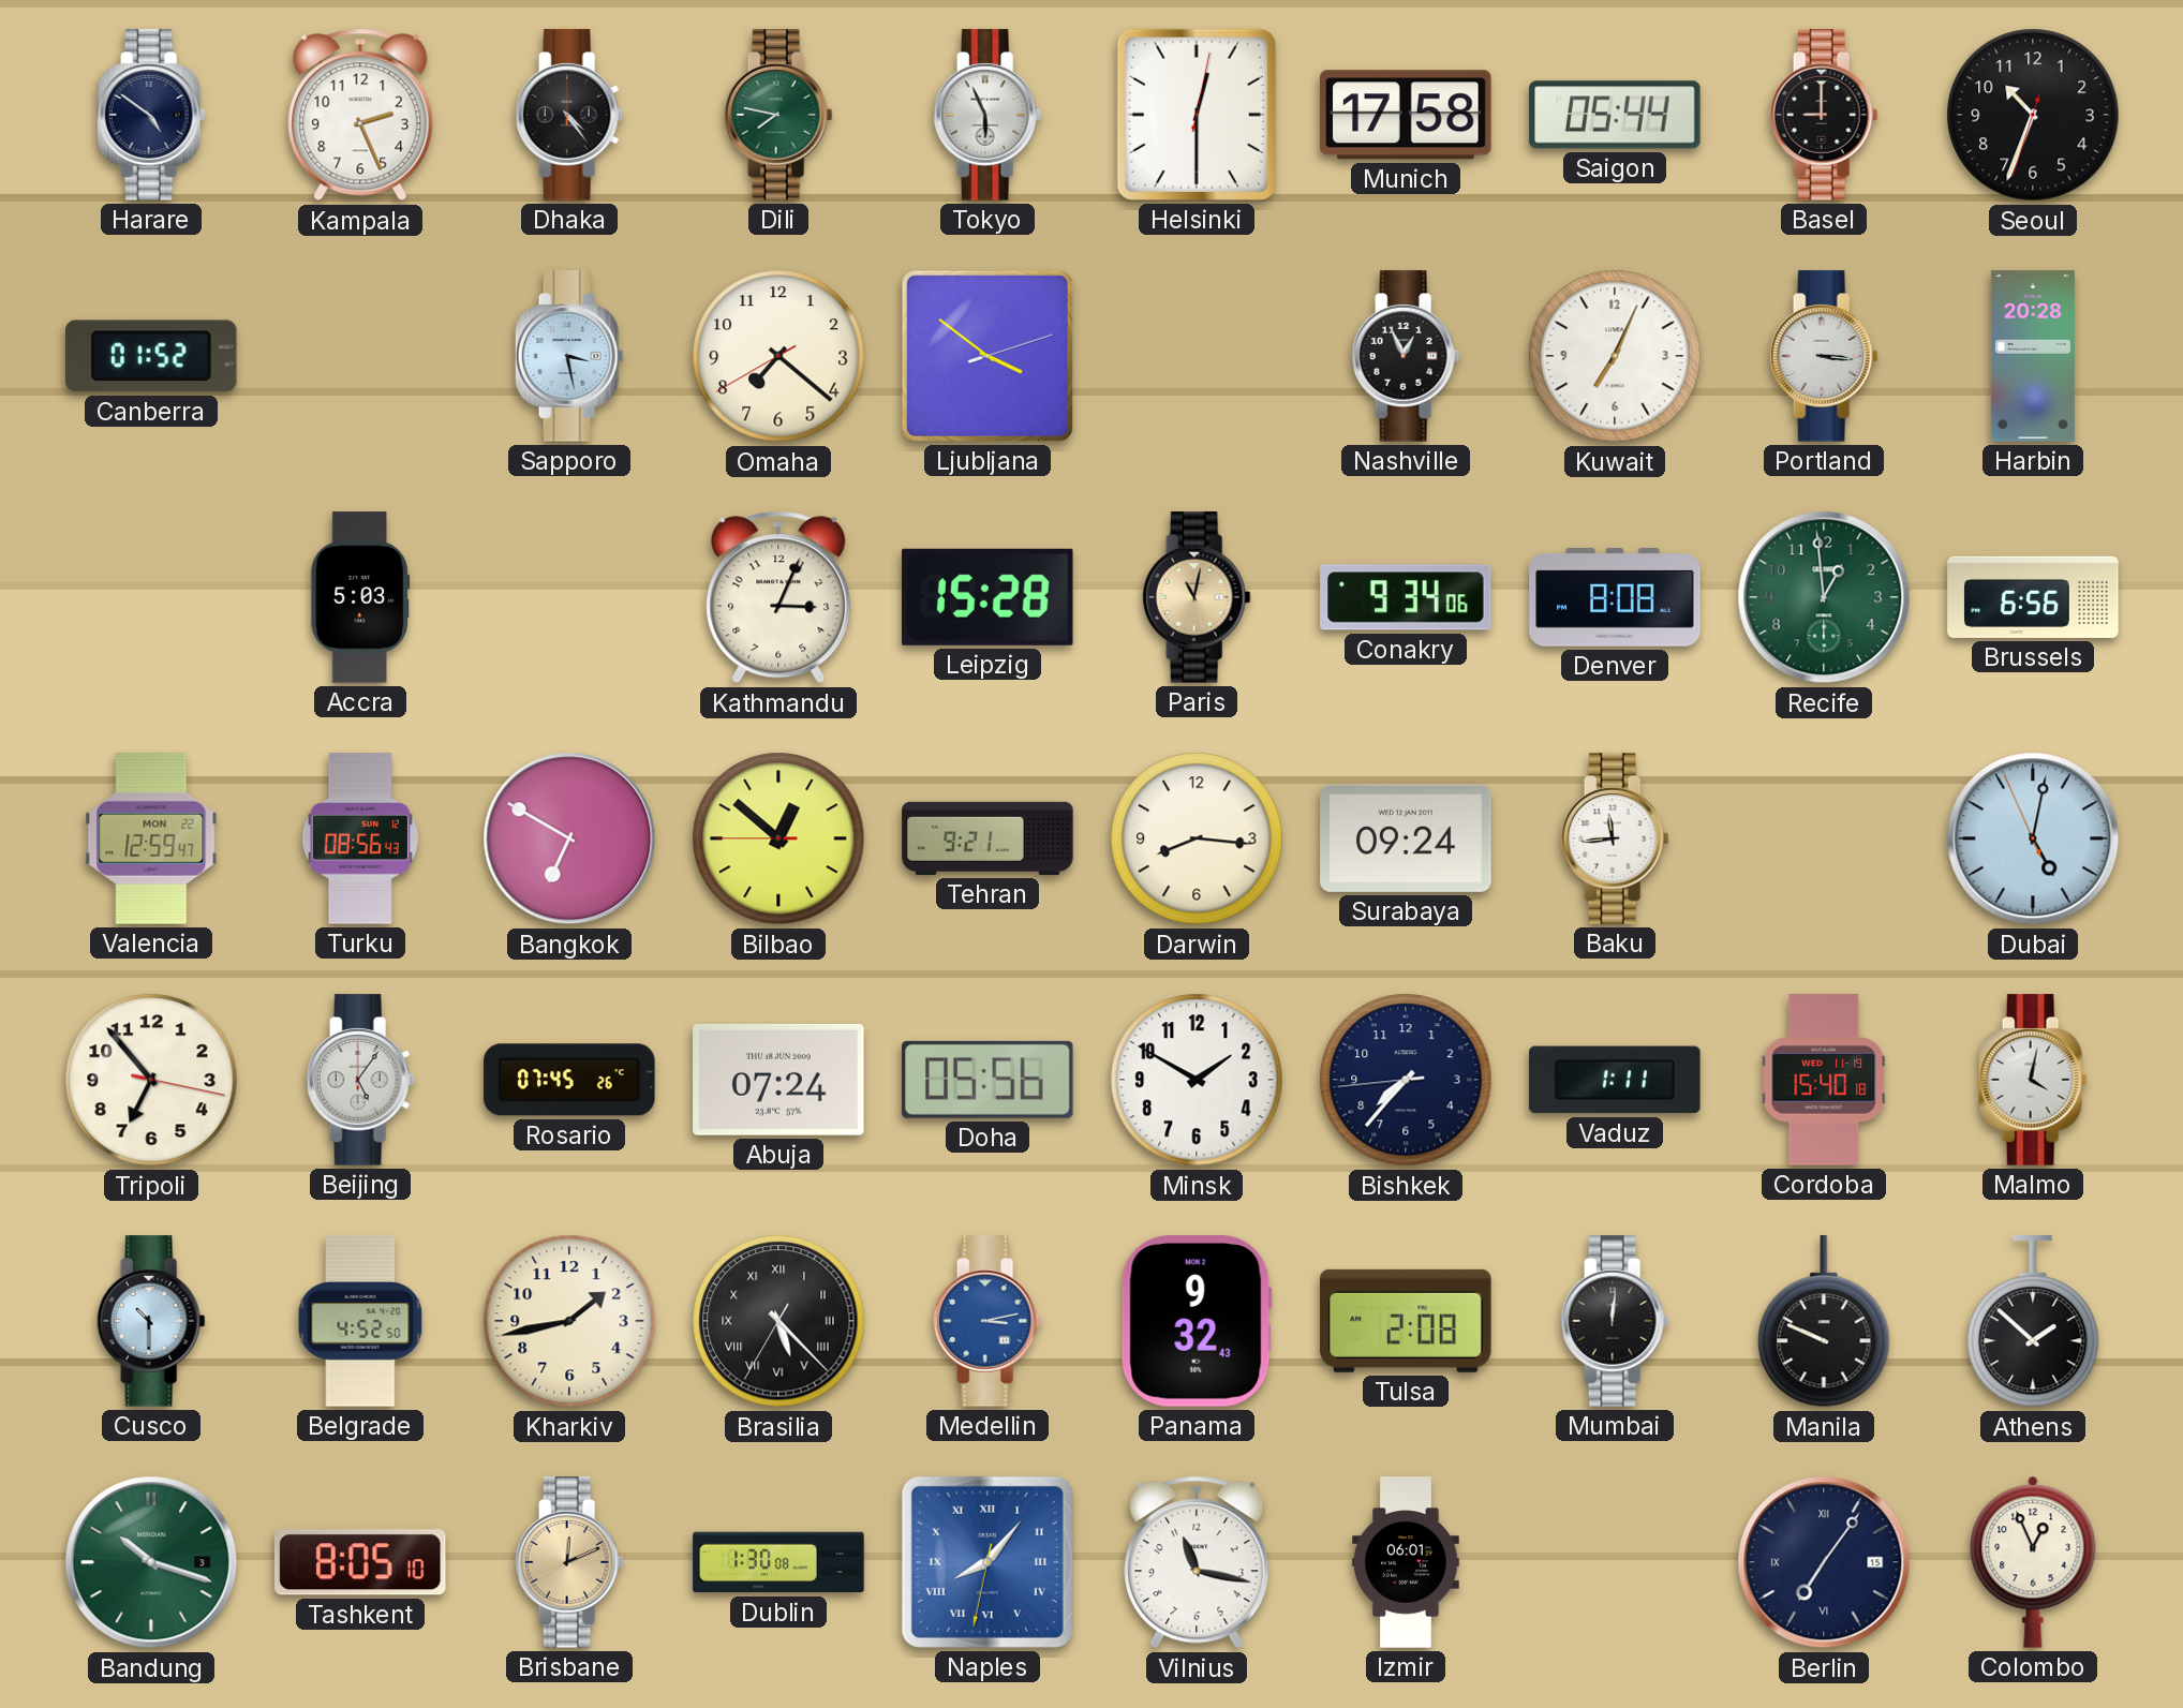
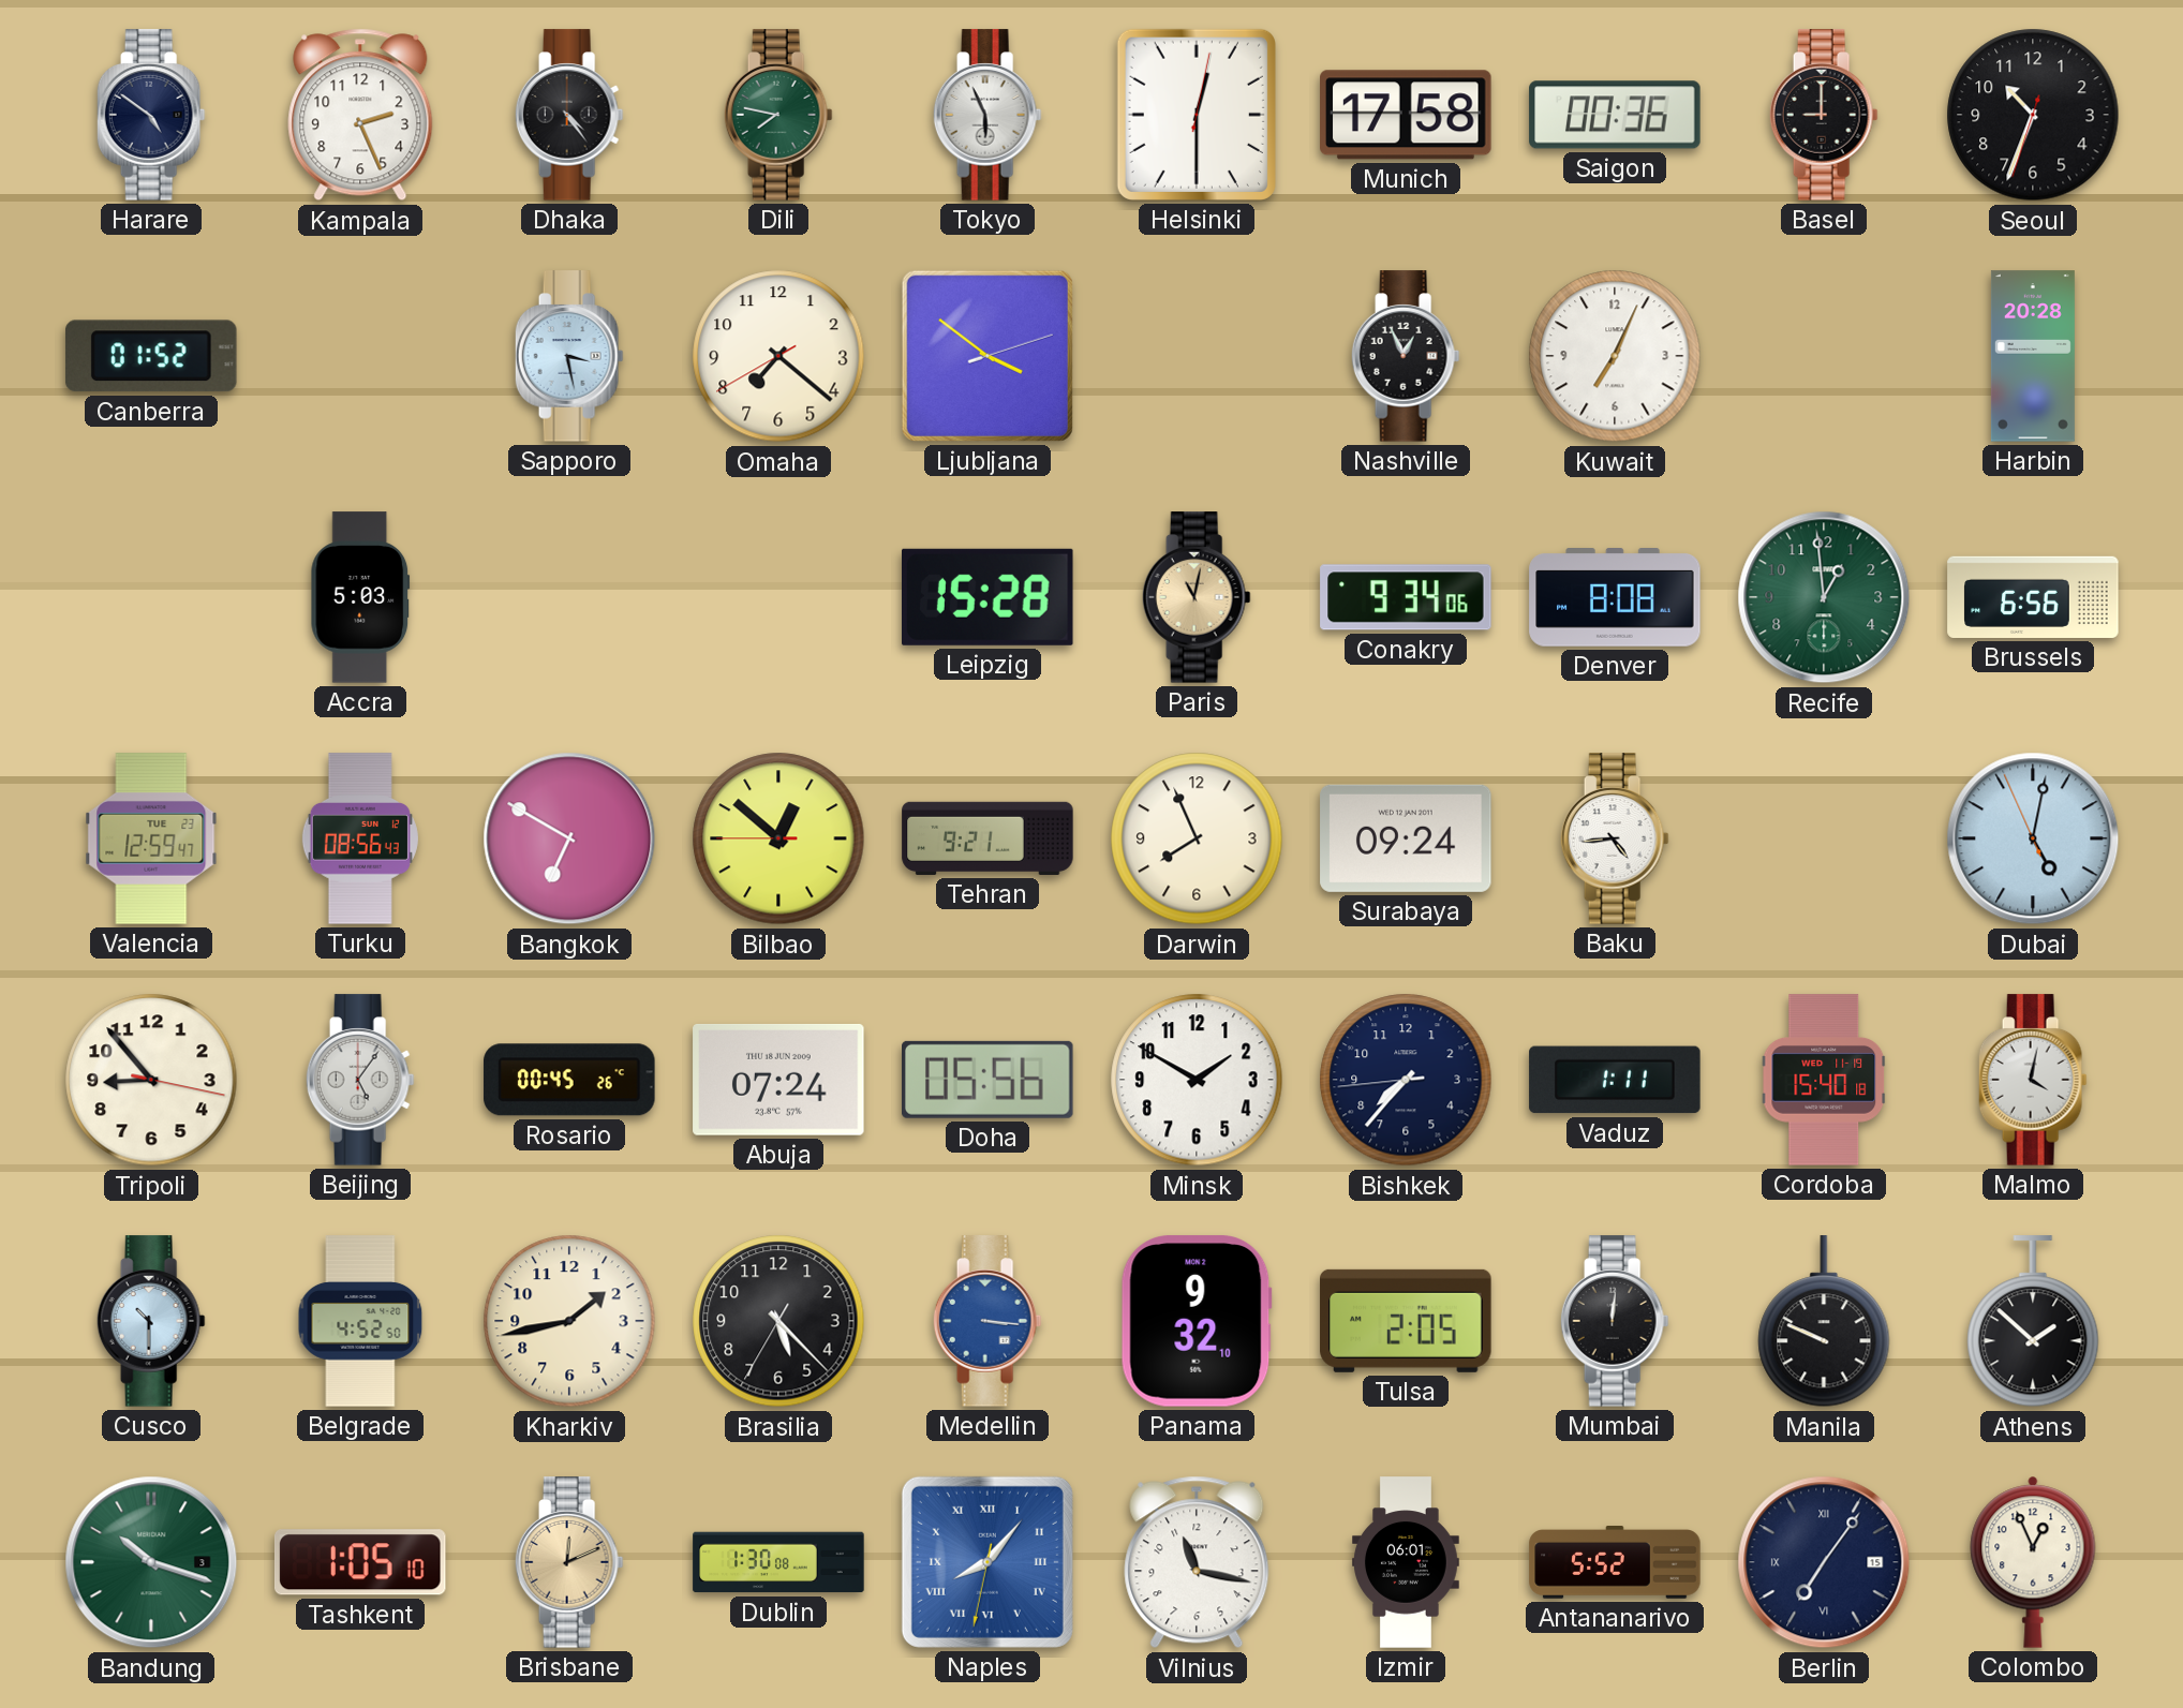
Saigon: 05:44 -> 00:36 (1615, 115)
Portland: 3:16 -> none (1824, 356)
Kathmandu: 3:04 -> none (778, 597)
Valencia date: MON 22 -> TUE 23 (151, 838)
Darwin: 8:16 -> 7:56 (1197, 838)
Baku: 11:44 -> 4:44 (1615, 838)
Tripoli: 6:53 -> 8:53 (151, 1080)
Rosario: 07:45 -> 00:45 (569, 1080)
Brasilia numerals: Roman -> Arabic (778, 1321)
Medellin: 3:13 -> 3:16 (987, 1321)
Panama: 9:32:43 -> 9:32:10 (1197, 1321)
Tulsa: 2:08 -> 2:05 (1406, 1321)
Tashkent: 8:05 -> 1:05 (360, 1562)
Antananarivo: none -> 5:52 (1615, 1563)
